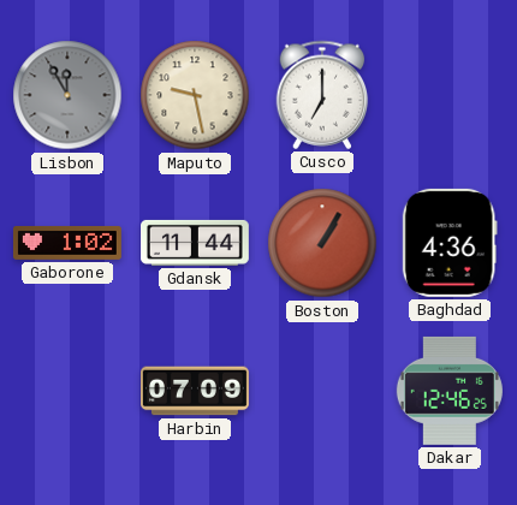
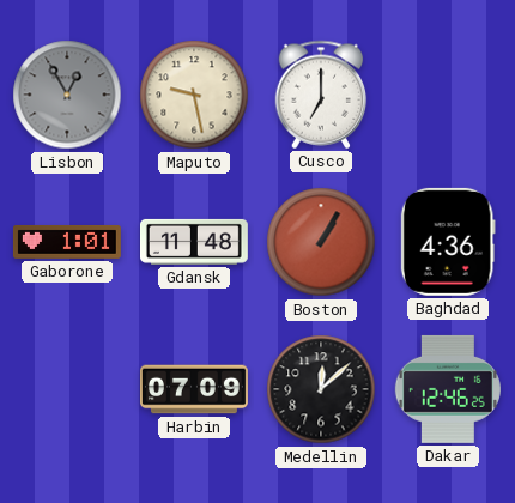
Lisbon: 11:55 -> 12:55 (67, 95)
Gaborone: 1:02 -> 1:01 (67, 242)
Gdansk: 11:44 -> 11:48 (194, 242)
Medellin: none -> 12:08 (321, 389)
